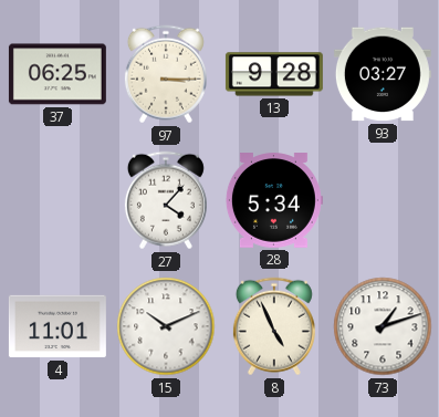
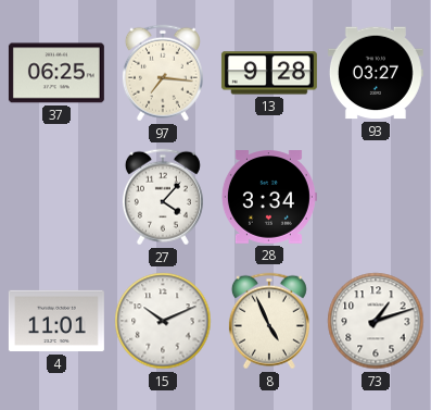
97: 3:15 -> 7:16 (163, 73)
28: 5:34 -> 3:34 (268, 197)
